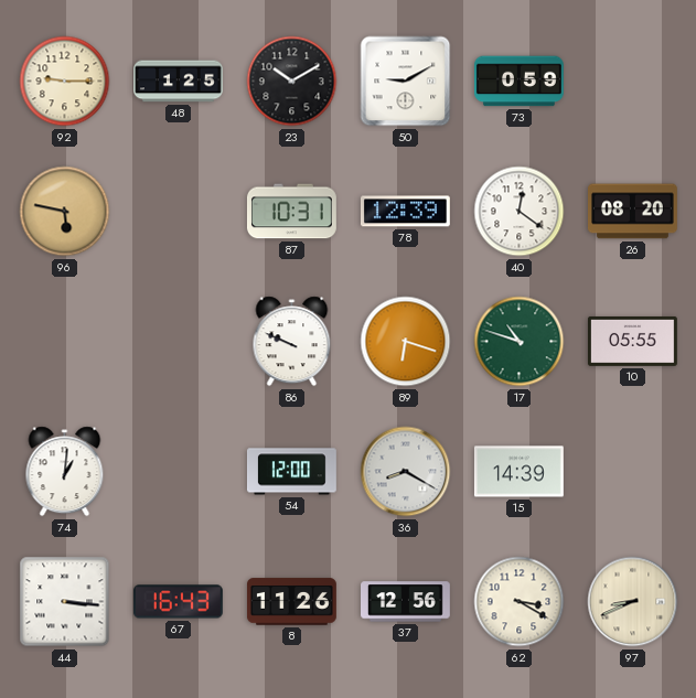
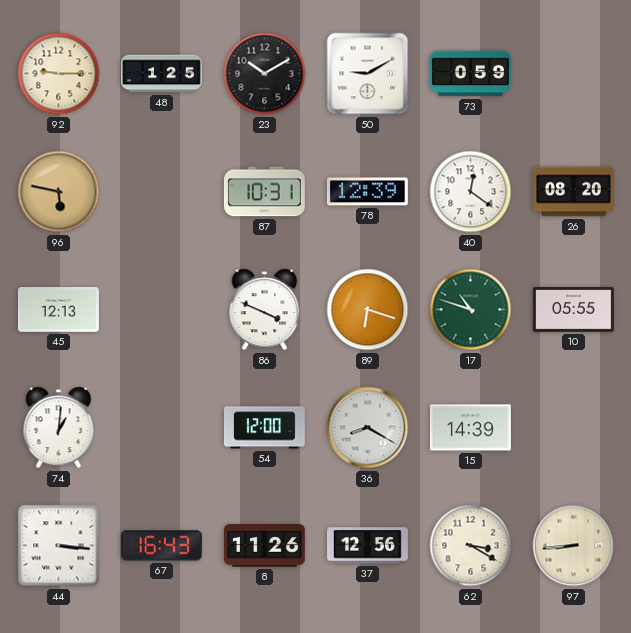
45: none -> 12:13 (58, 310)
86: 9:49 -> 3:49 (265, 310)
97: 8:41 -> 8:44 (574, 546)
